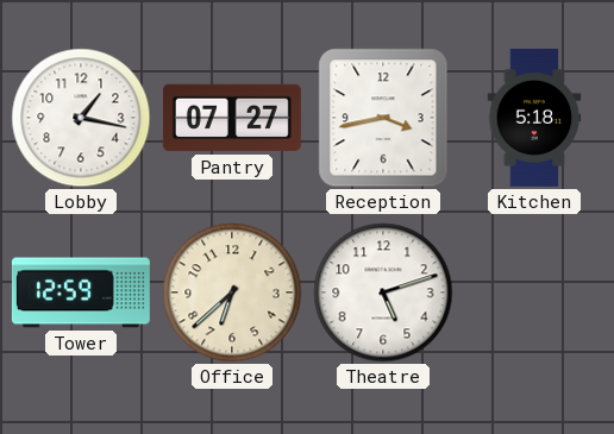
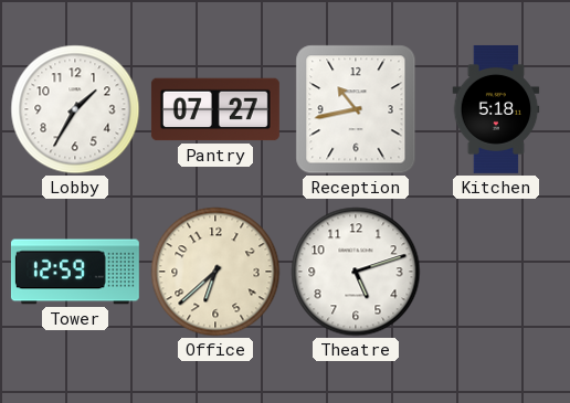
Lobby: 1:17 -> 1:35 (75, 109)
Reception: 3:43 -> 10:43 (356, 109)
